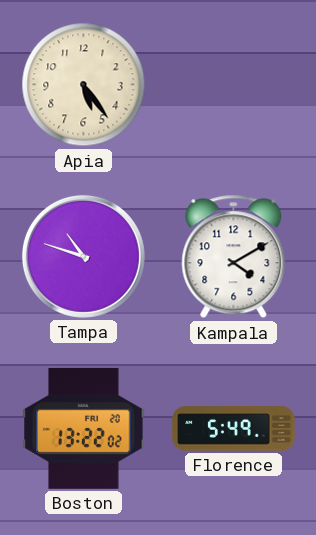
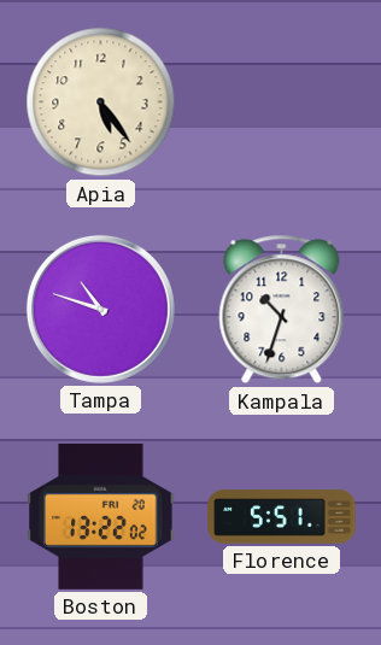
Kampala: 4:10 -> 10:33 (282, 310)
Florence: 5:49 -> 5:51 (282, 517)
